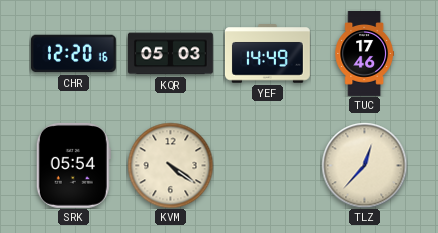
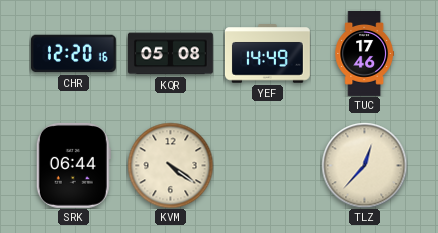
KQR: 05:03 -> 05:08 (170, 54)
SRK: 05:54 -> 06:44 (73, 165)
